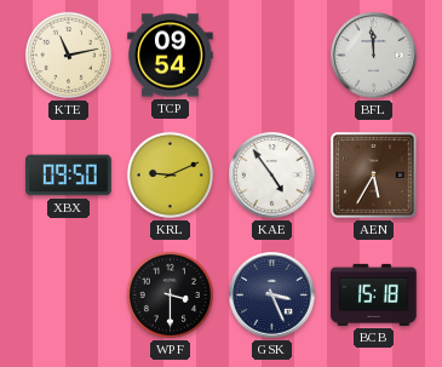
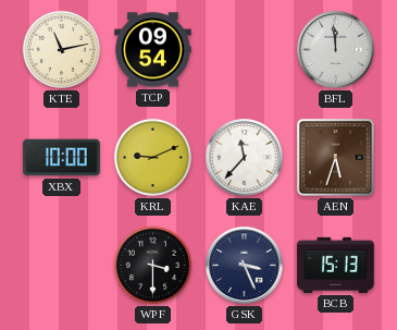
XBX: 09:50 -> 10:00 (62, 158)
KAE: 4:54 -> 11:37 (245, 158)
AEN: 5:35 -> 5:33 (335, 157)
BCB: 15:18 -> 15:13 (336, 265)
